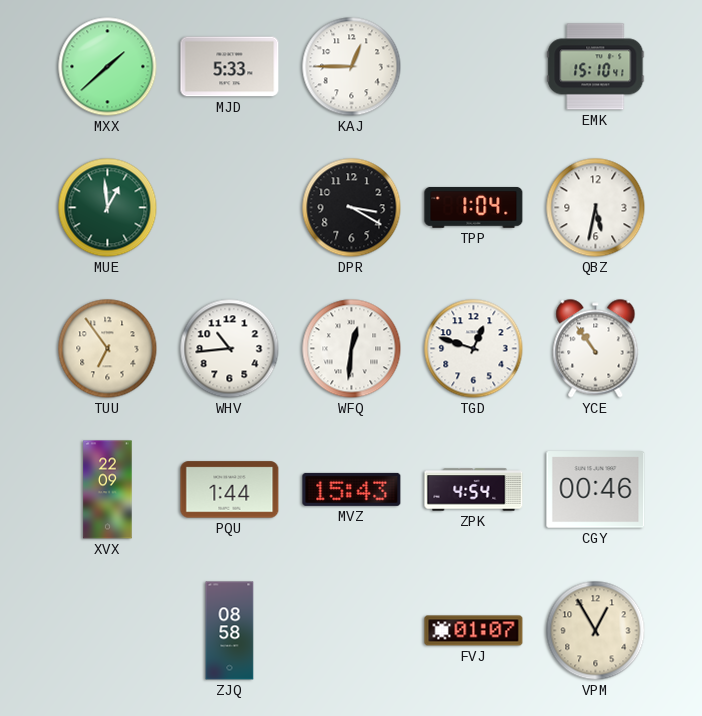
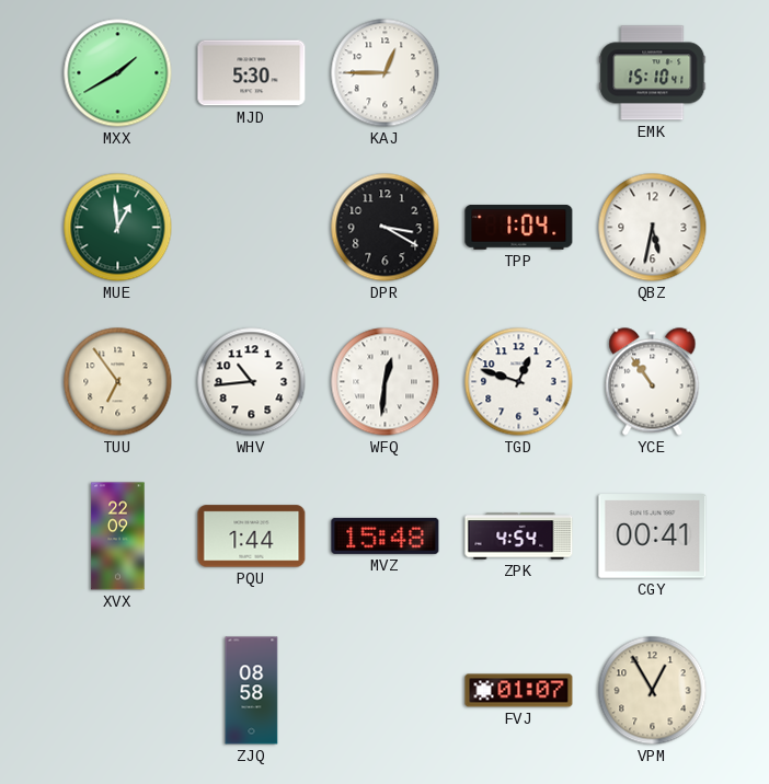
MXX: 1:38 -> 1:40 (118, 73)
MJD: 5:33 -> 5:30 (252, 73)
MVZ: 15:43 -> 15:48 (386, 535)
CGY: 00:46 -> 00:41 (653, 537)
